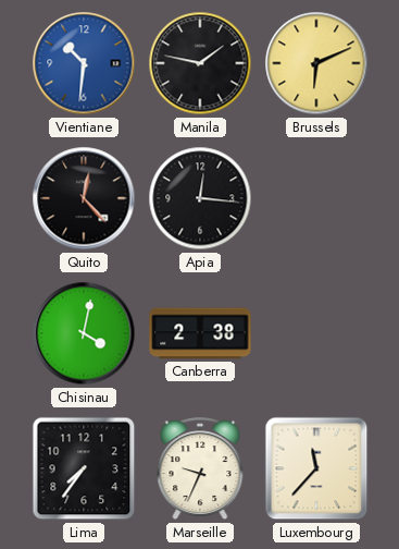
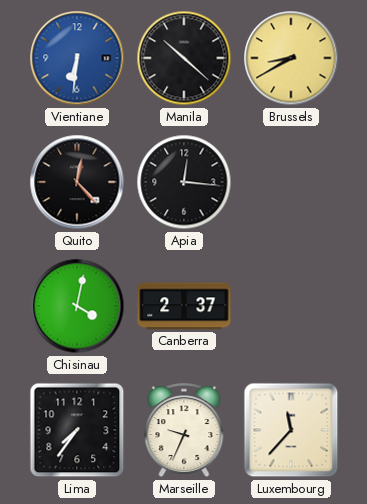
Vientiane: 10:31 -> 6:31 (77, 58)
Manila: 1:47 -> 10:22 (184, 58)
Brussels: 6:11 -> 8:40 (291, 58)
Canberra: 2:38 -> 2:37 (184, 306)
